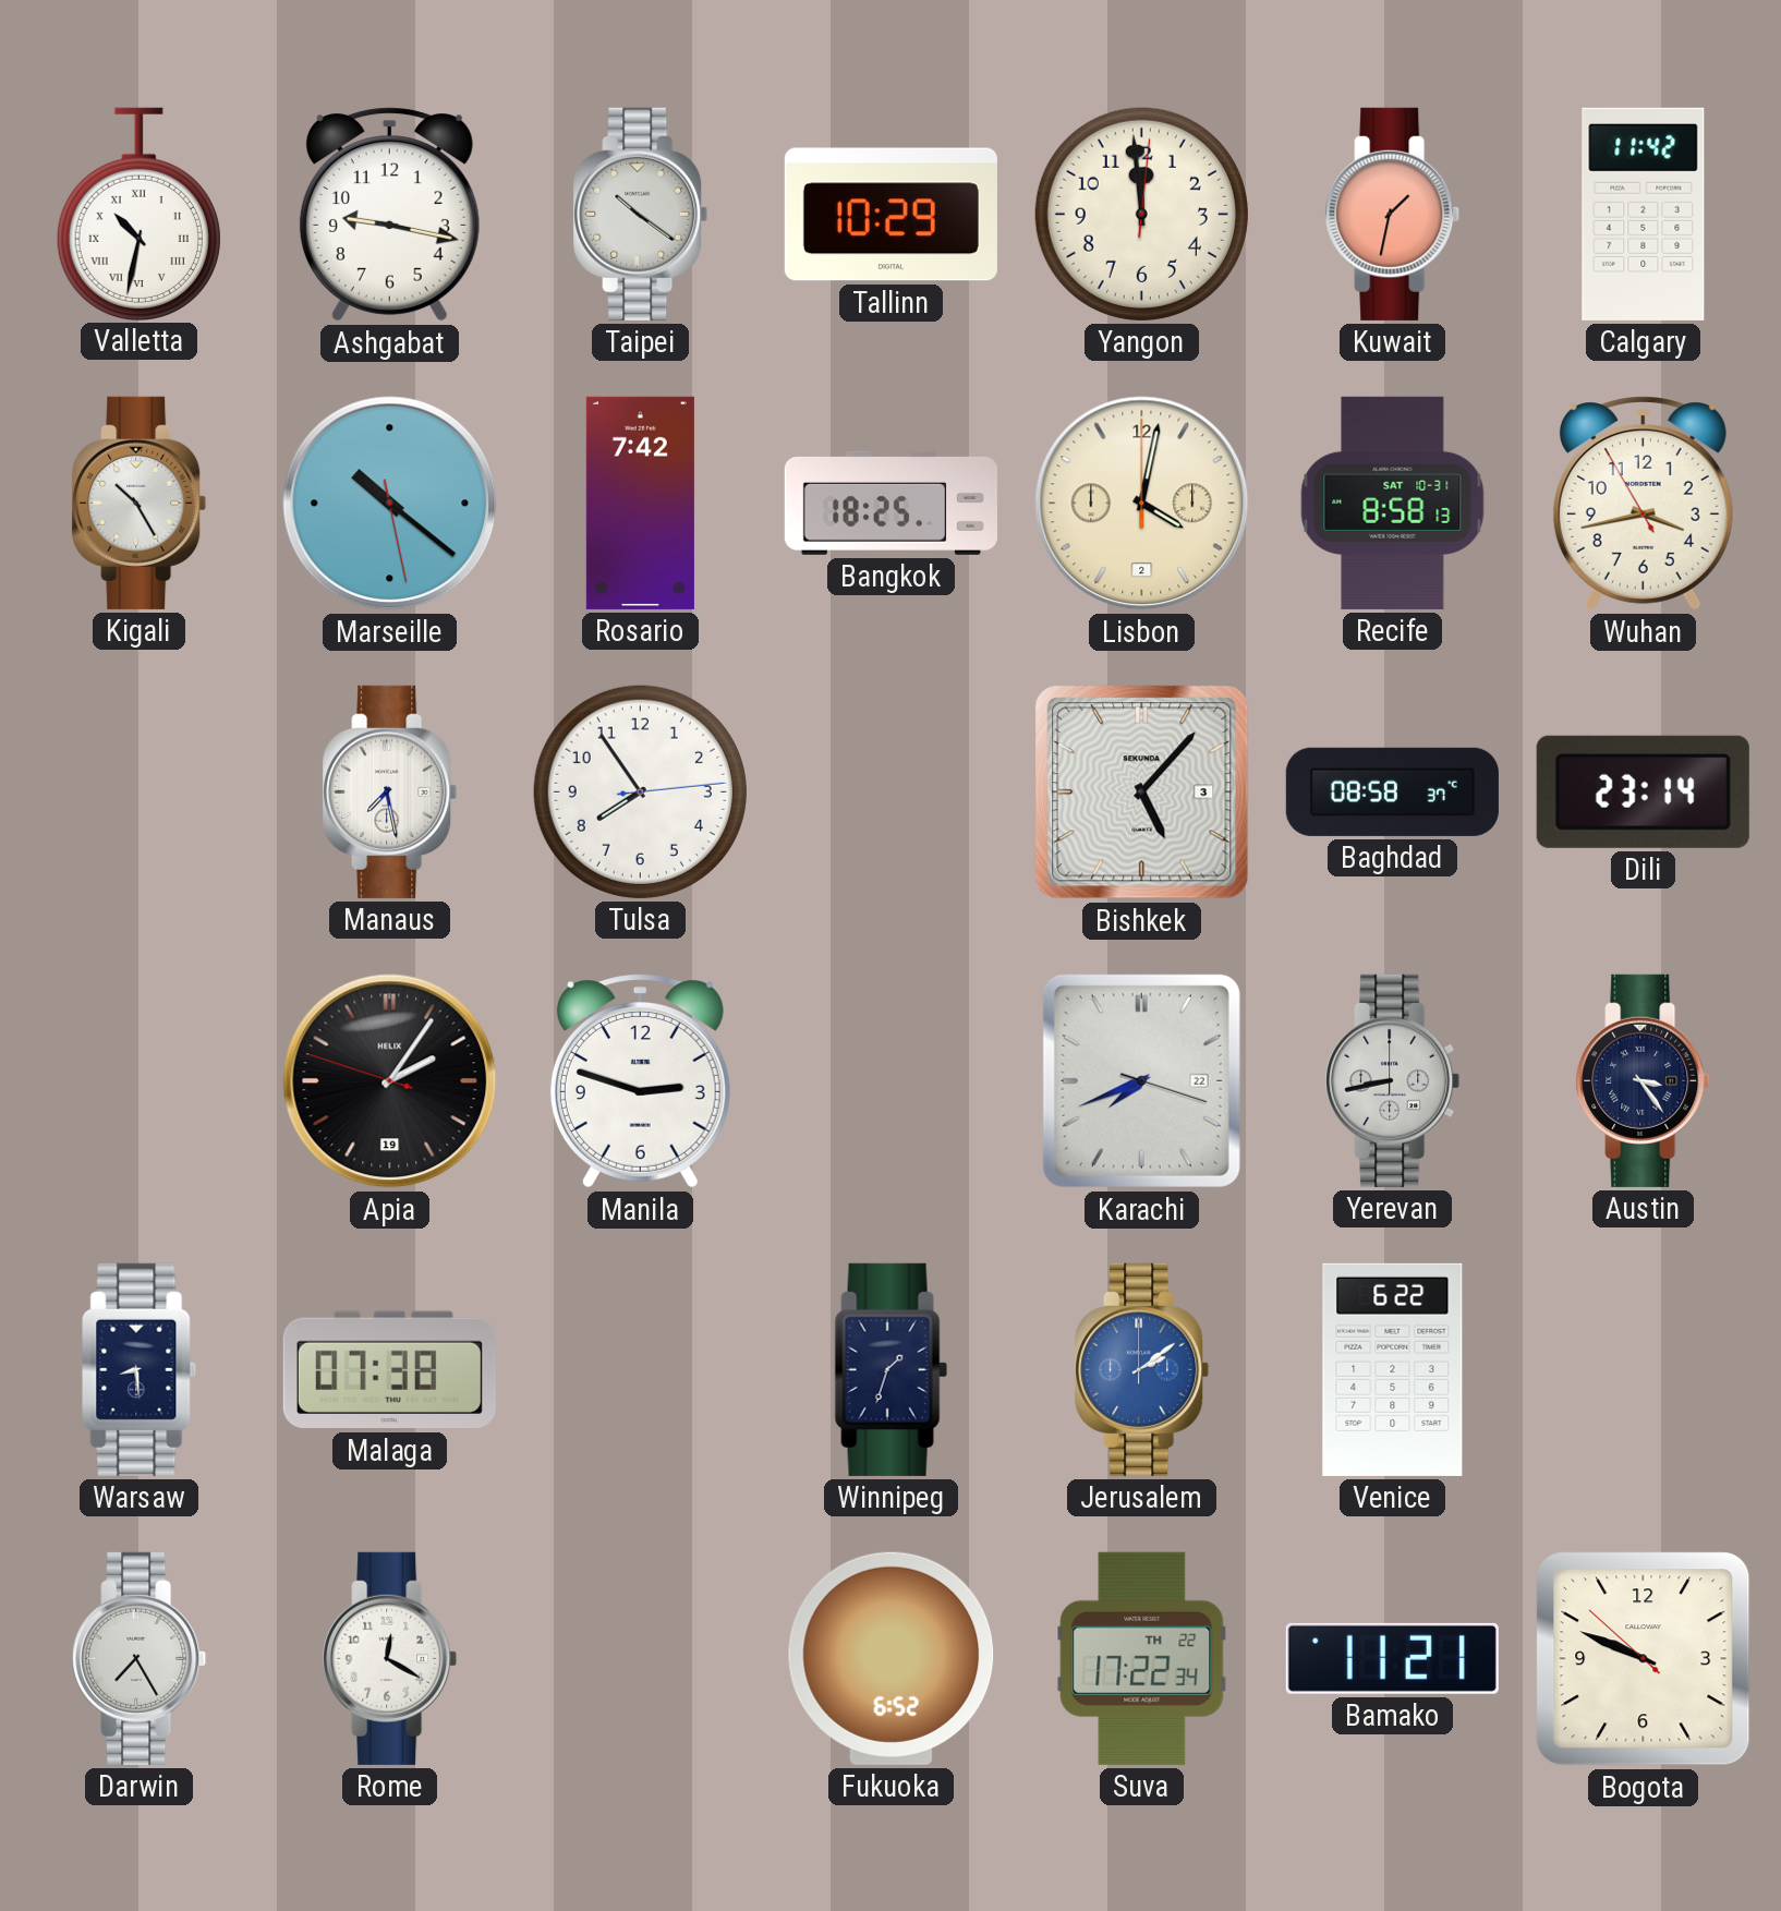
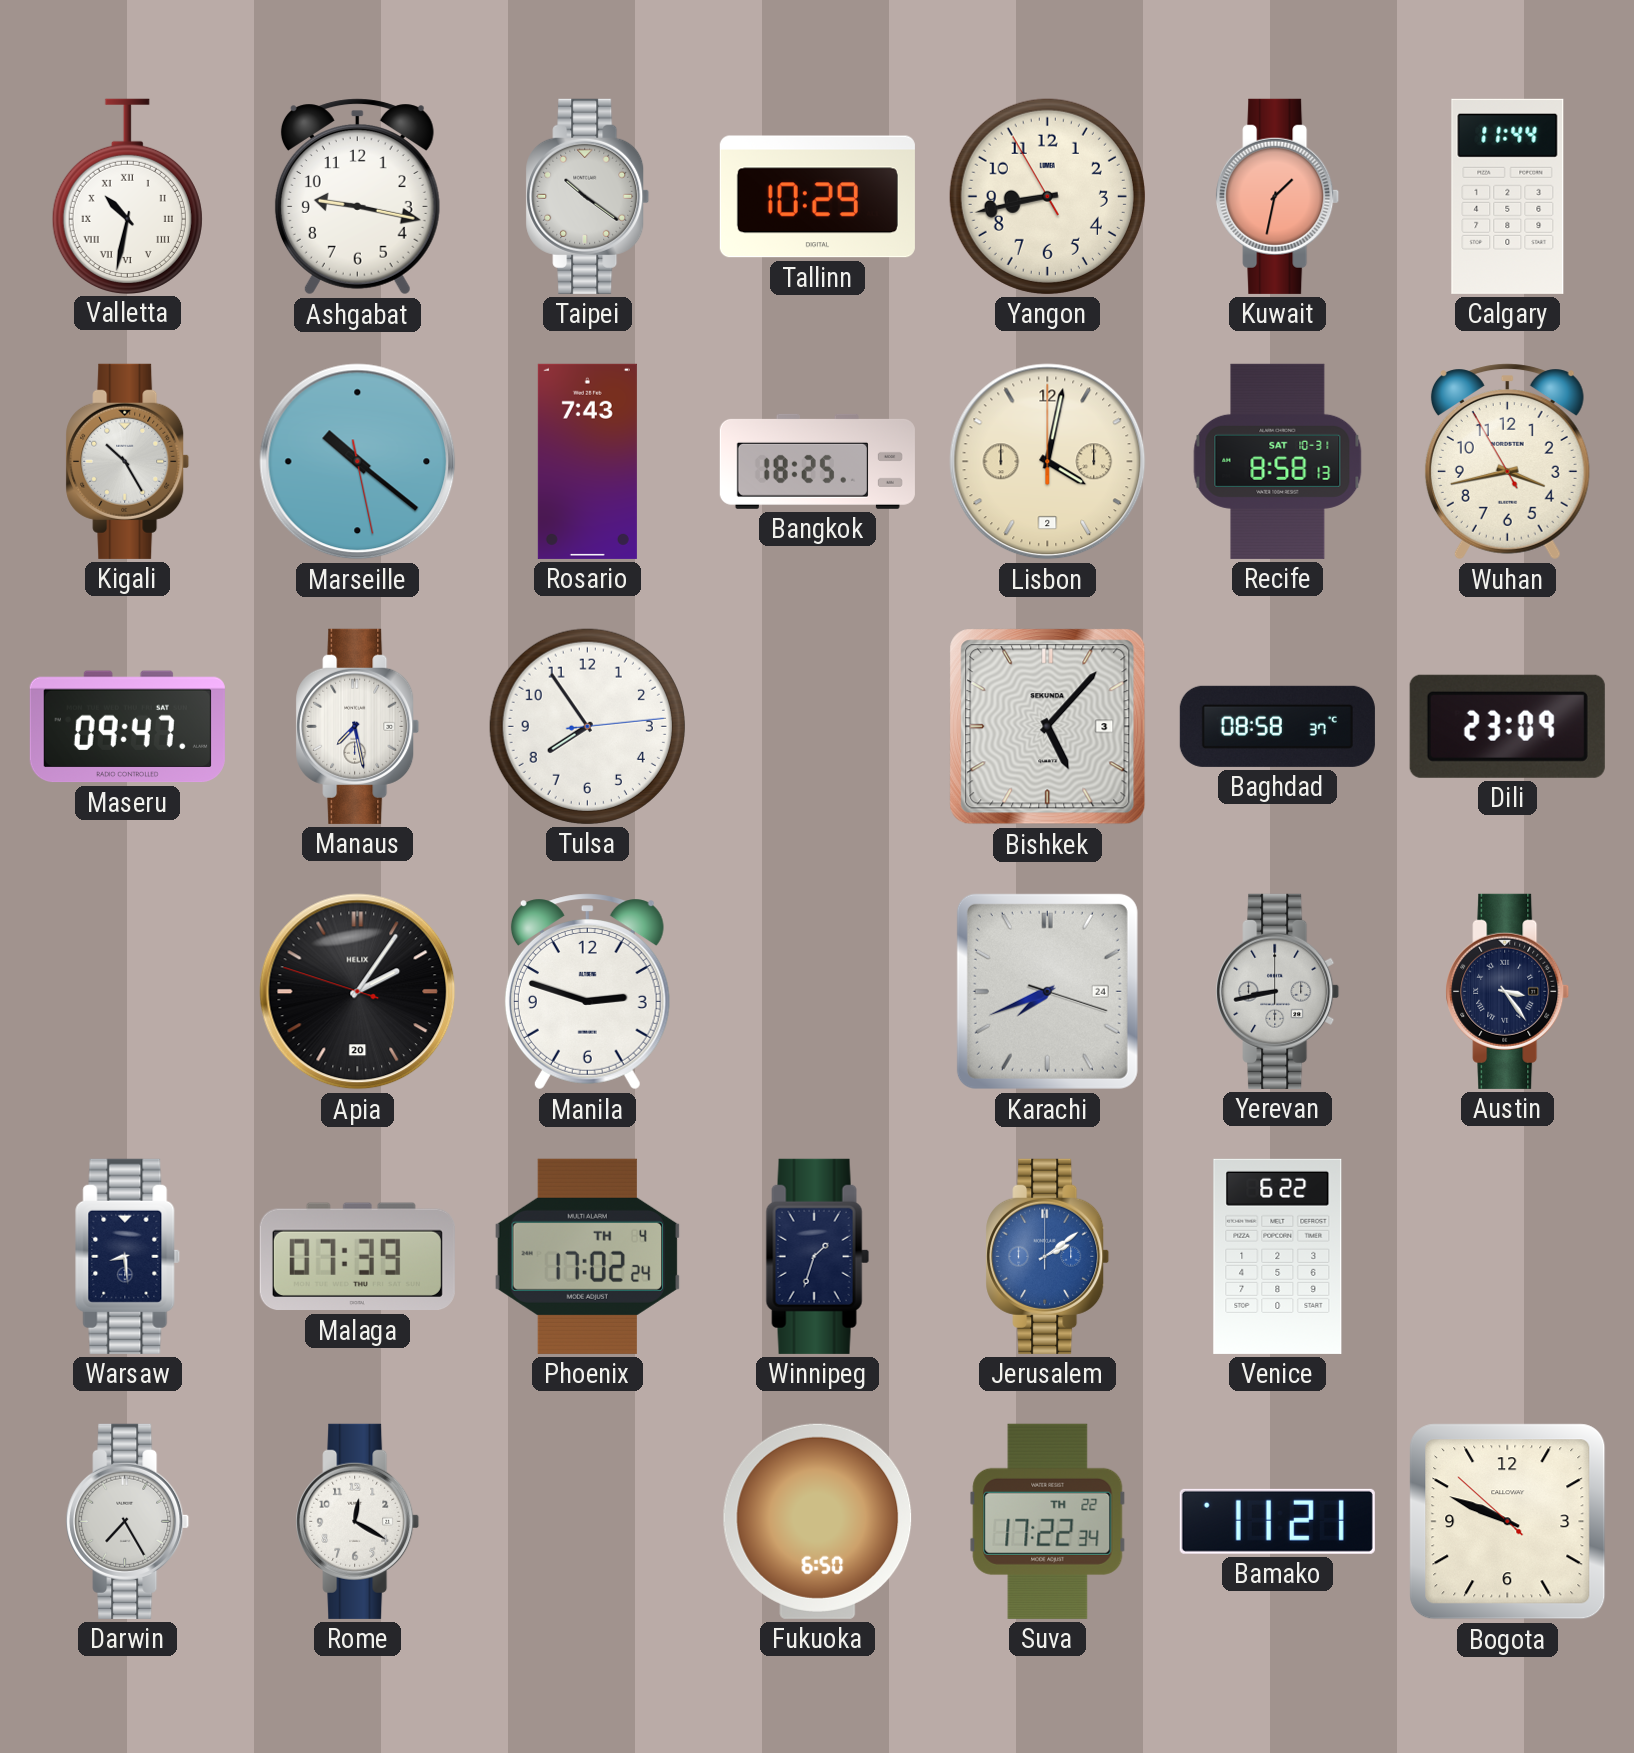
Yangon: 11:59 -> 8:42 (1047, 196)
Calgary: 11:42 -> 11:44 (1508, 196)
Rosario: 7:42 -> 7:43 (587, 461)
Maseru: none -> 09:47 (127, 727)
Dili: 23:14 -> 23:09 (1507, 726)
Apia date: 19 -> 20 (358, 992)
Karachi date: 22 -> 24 (1047, 991)
Malaga: 07:38 -> 07:39 (357, 1257)
Phoenix: none -> 17:02 (588, 1256)
Fukuoka: 6:52 -> 6:50 (818, 1521)
